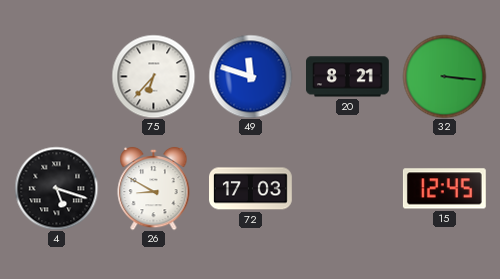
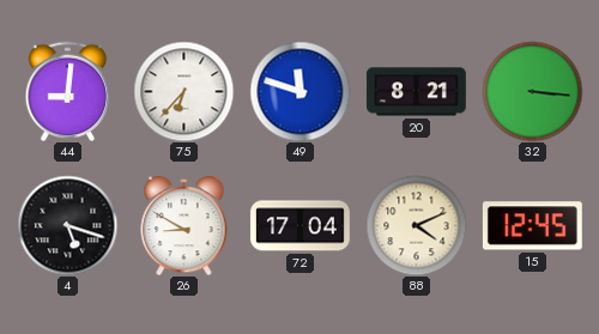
44: none -> 9:01 (68, 91)
72: 17:03 -> 17:04 (301, 226)
88: none -> 4:11 (416, 225)
